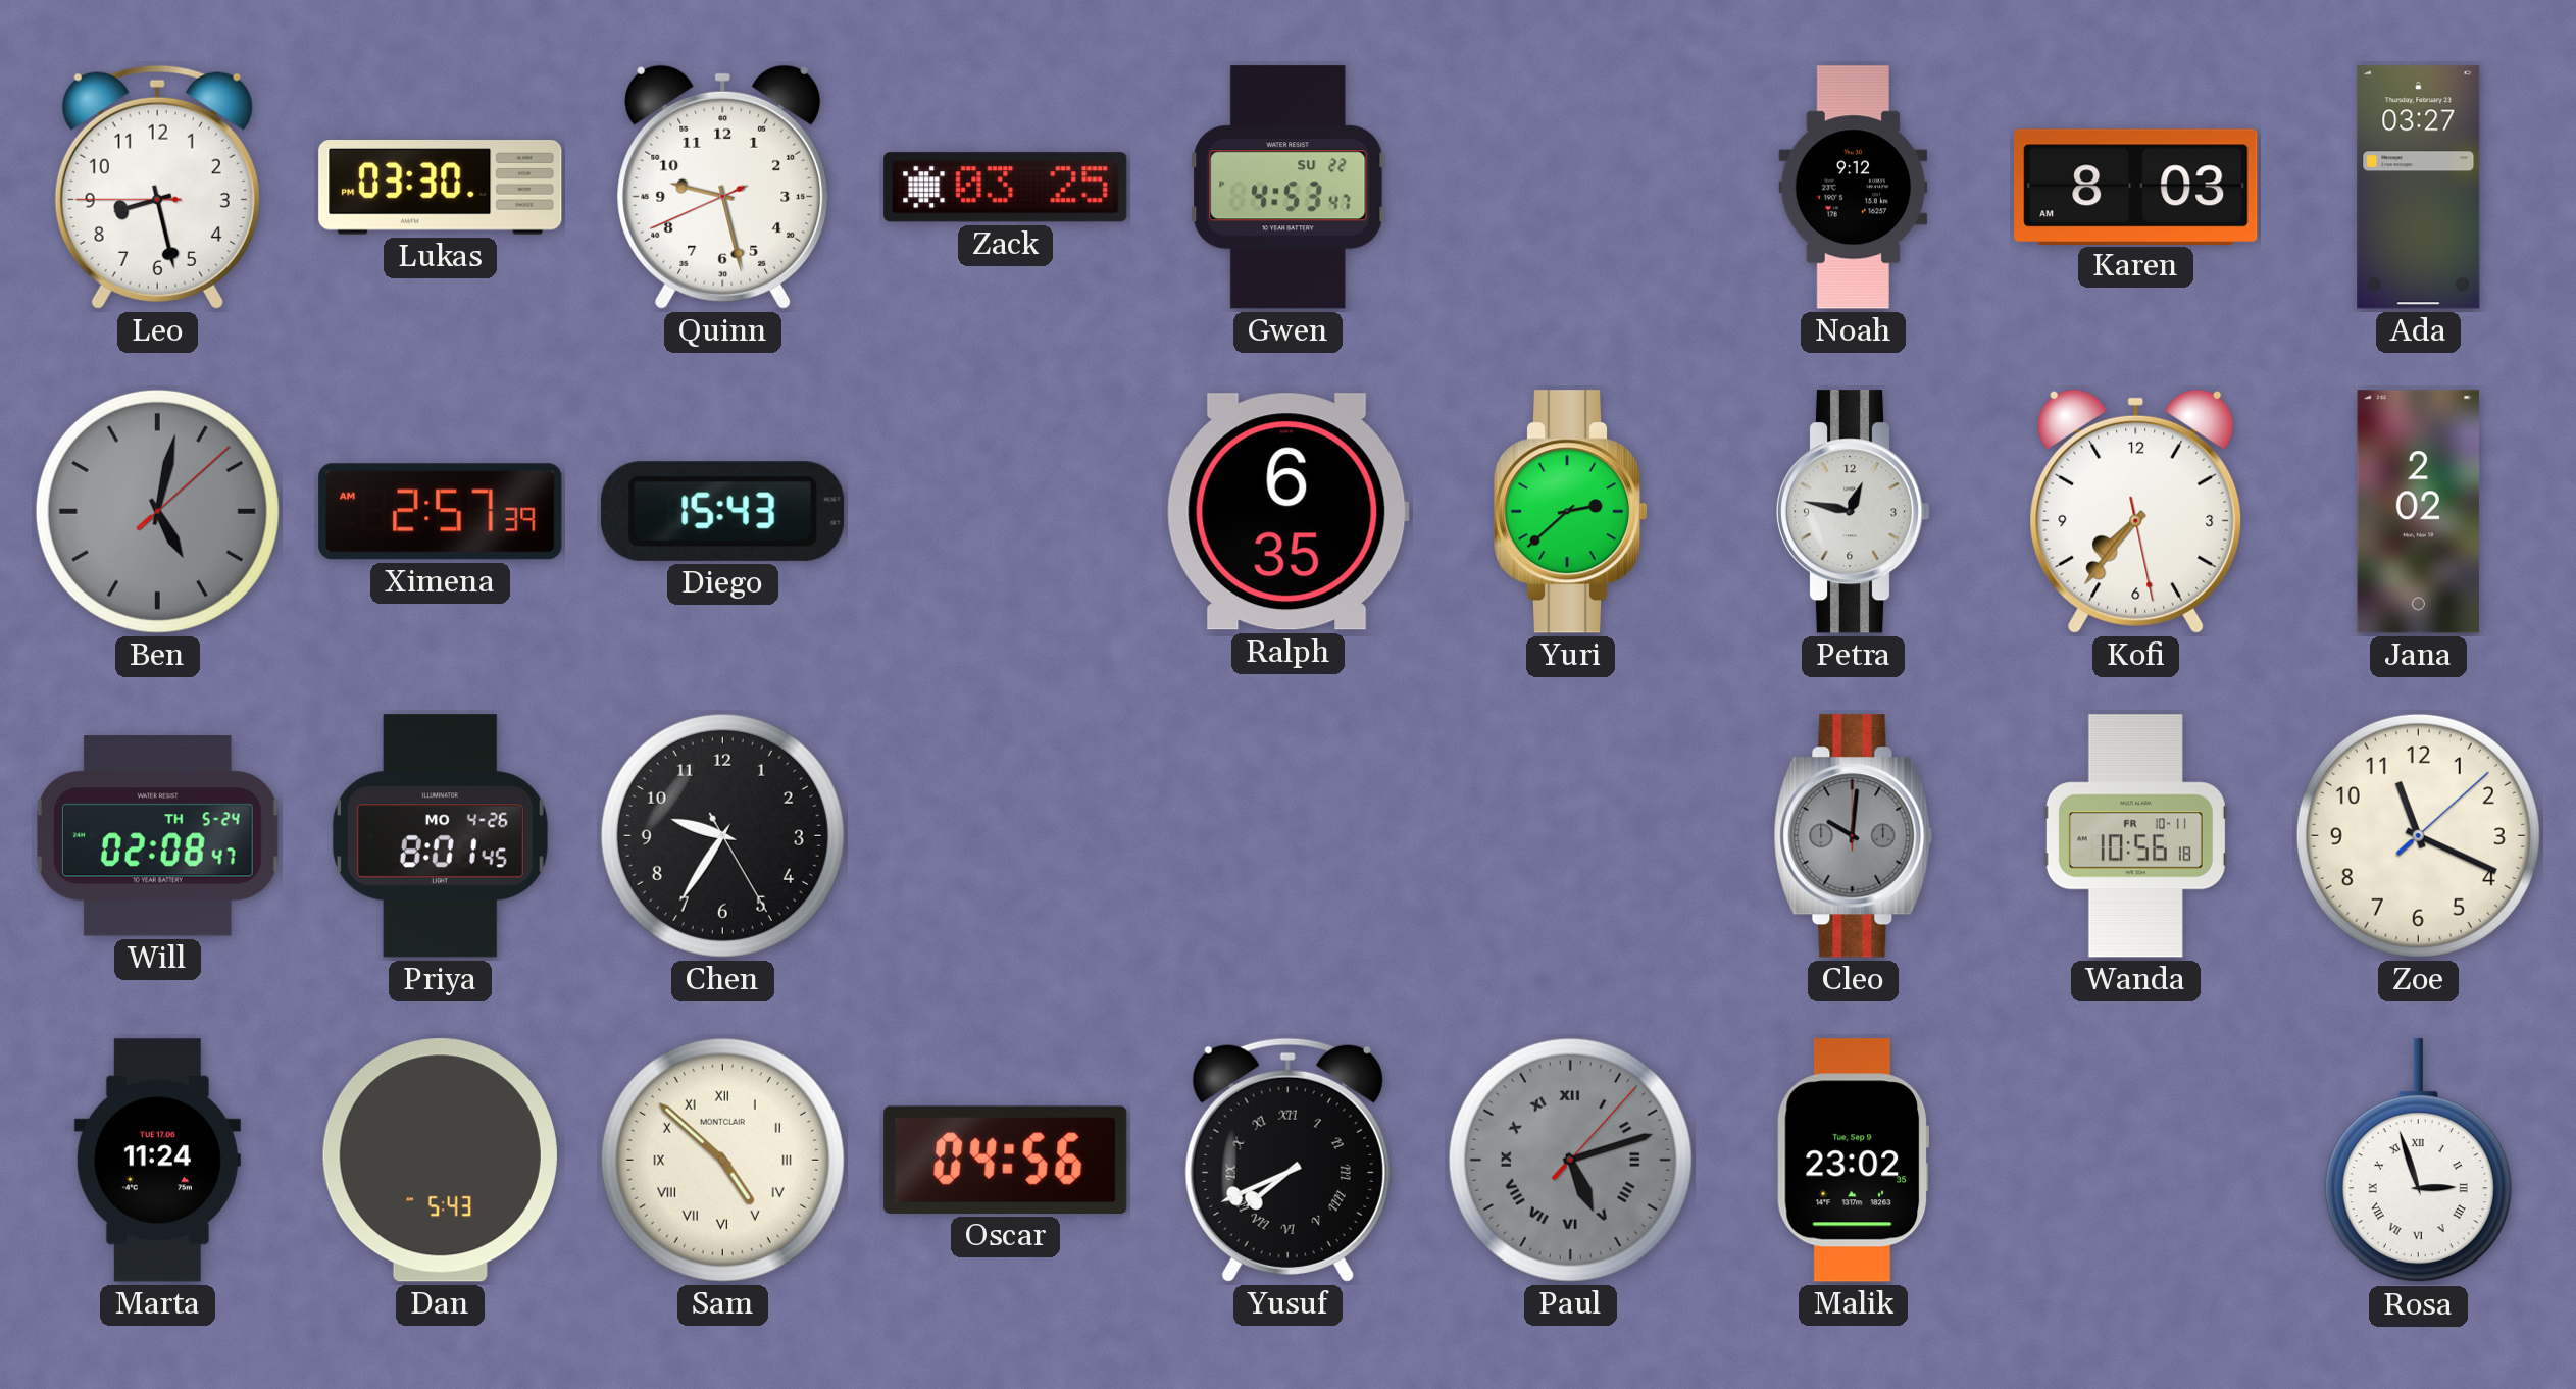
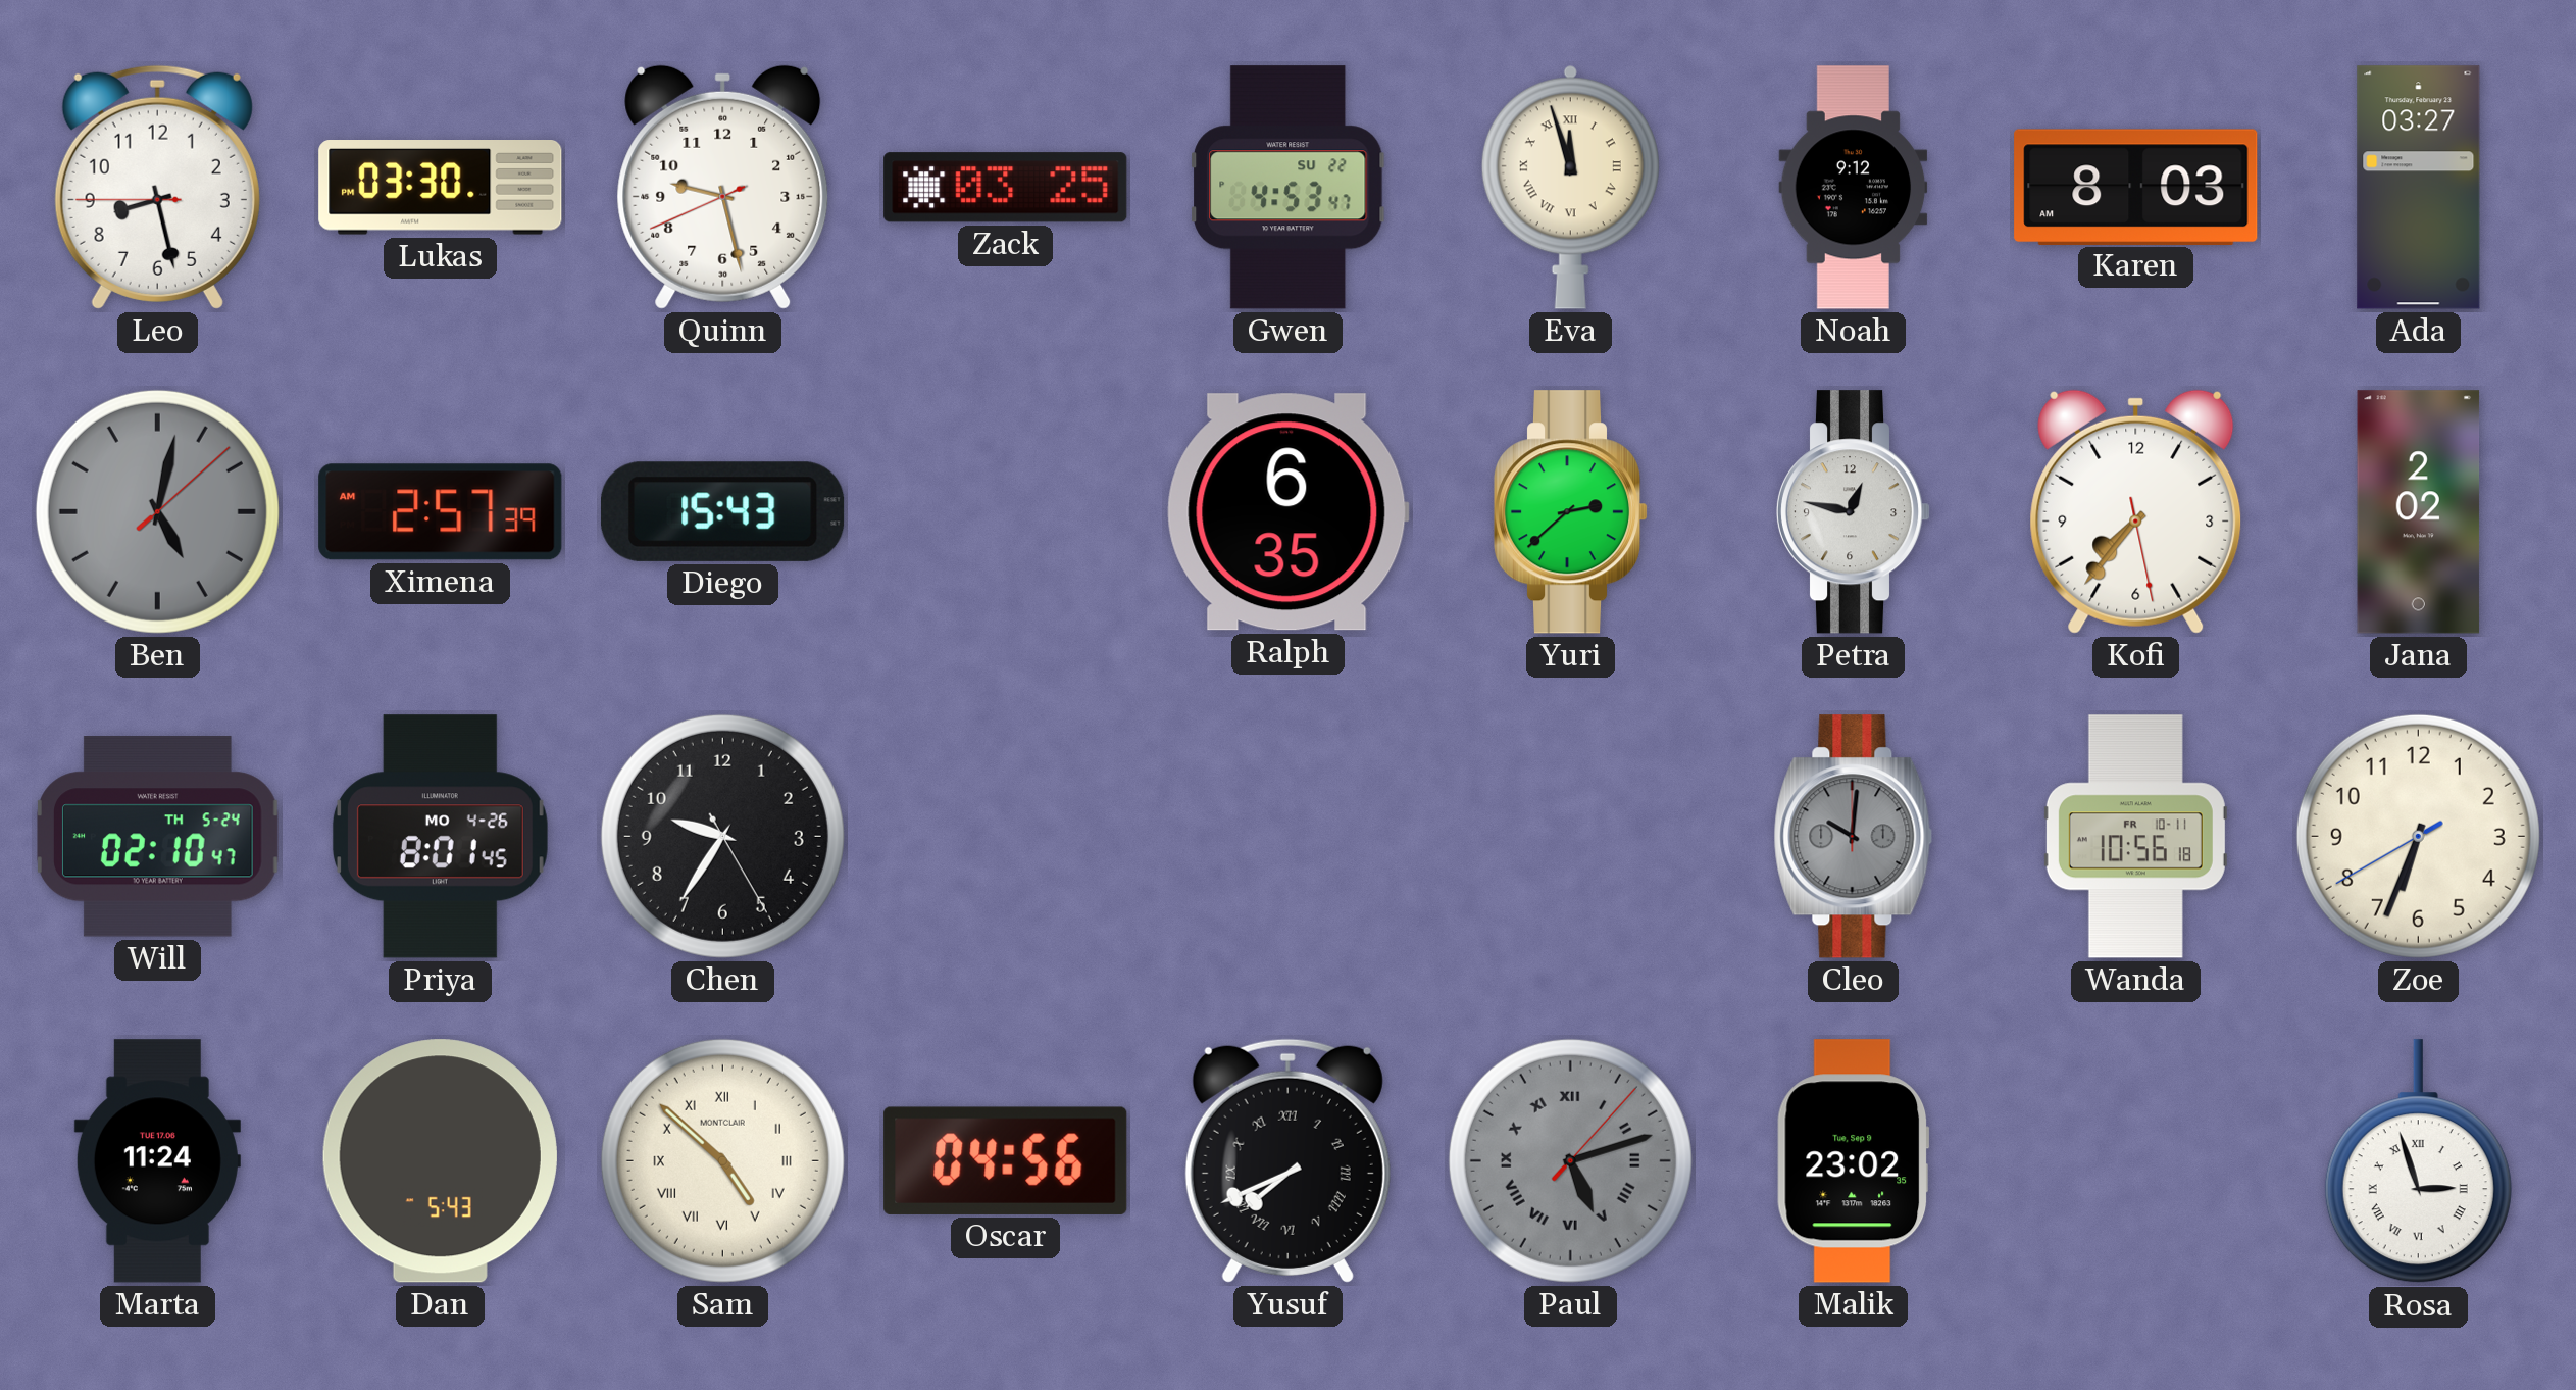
Eva: none -> 11:57 (1570, 187)
Will: 02:08 -> 02:10 (158, 837)
Zoe: 11:19 -> 6:33 (2418, 836)
